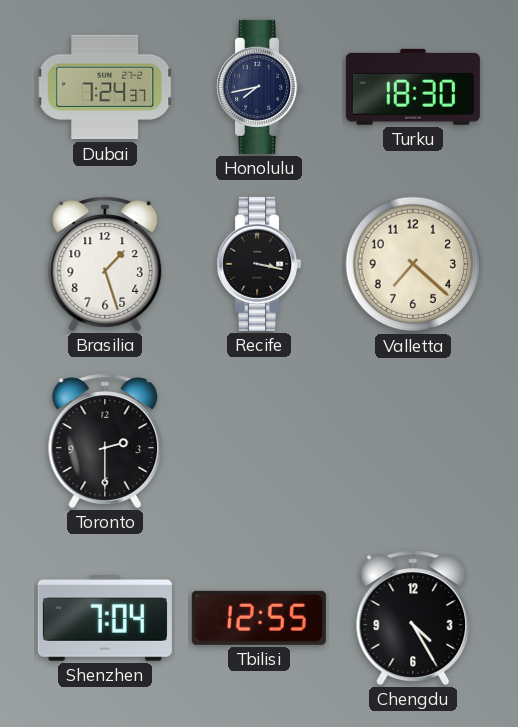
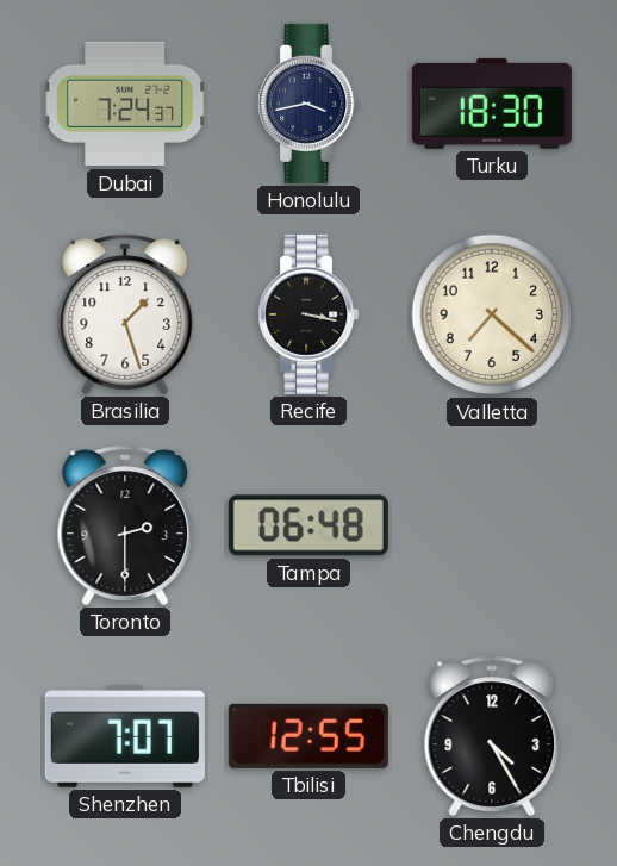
Honolulu: 7:43 -> 3:43 (308, 104)
Tampa: none -> 06:48 (308, 525)
Shenzhen: 7:04 -> 7:07 (125, 737)
